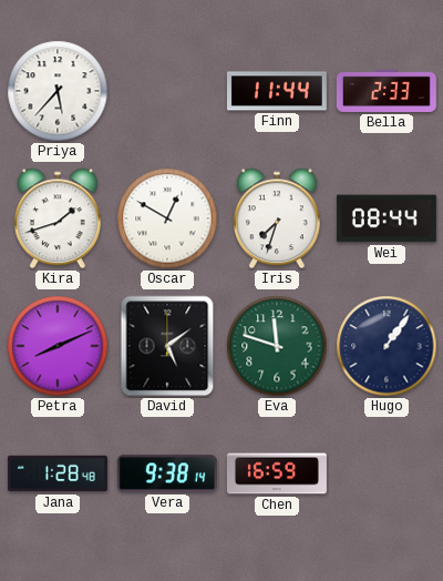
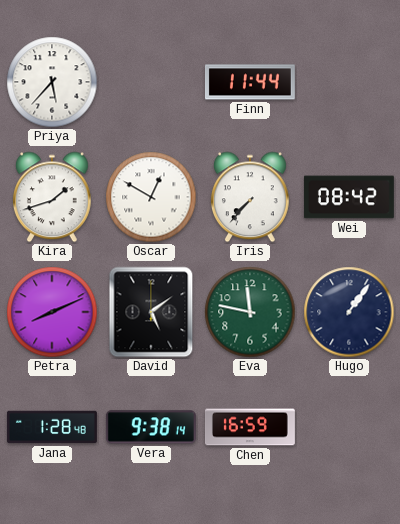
Bella: 2:33 -> none (387, 91)
Iris: 7:33 -> 7:37 (250, 197)
Wei: 08:44 -> 08:42 (349, 197)
Eva: 11:48 -> 11:47 (250, 312)
